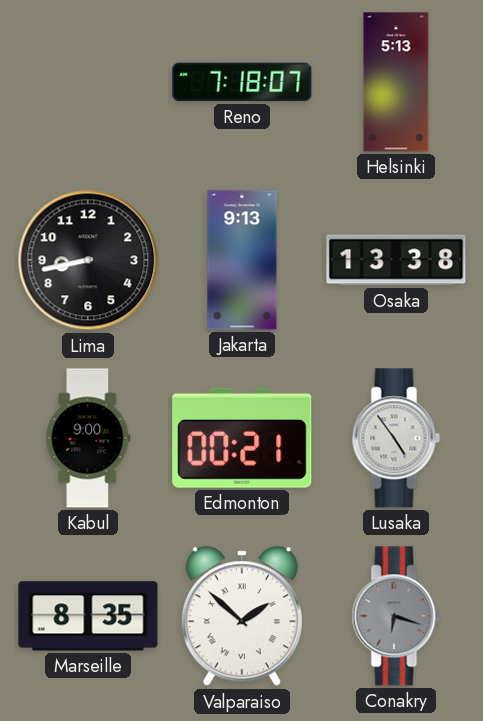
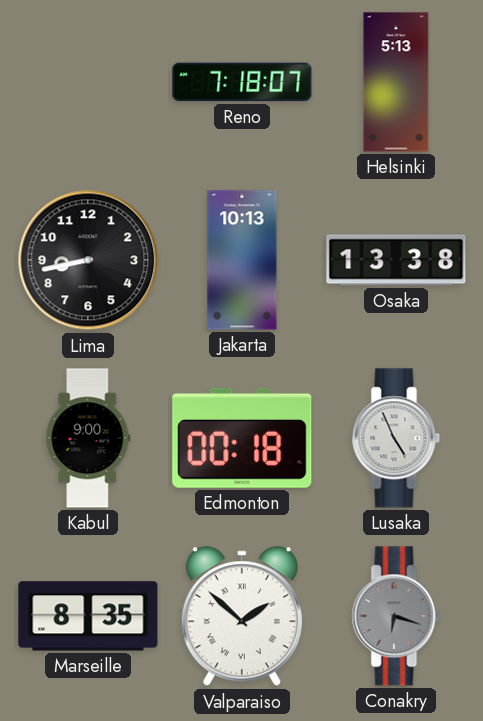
Jakarta: 9:13 -> 10:13 (242, 260)
Edmonton: 00:21 -> 00:18 (242, 438)
Lusaka: 4:54 -> 4:56 (396, 438)
